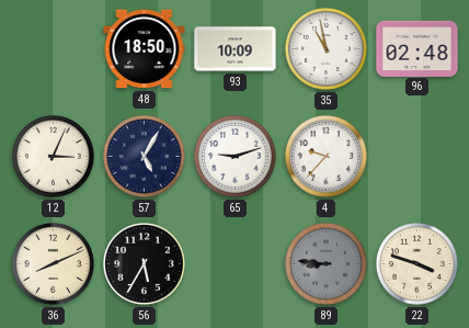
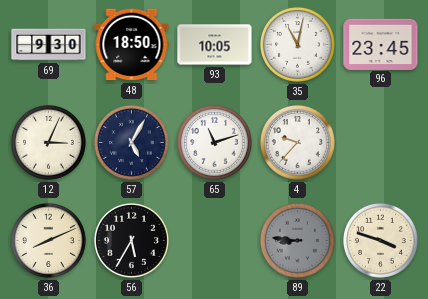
69: none -> 9:30 (49, 45)
93: 10:09 -> 10:05 (215, 45)
35: 10:58 -> 11:02 (297, 44)
96: 02:48 -> 23:45 (381, 44)
65: 9:12 -> 11:12 (214, 142)
